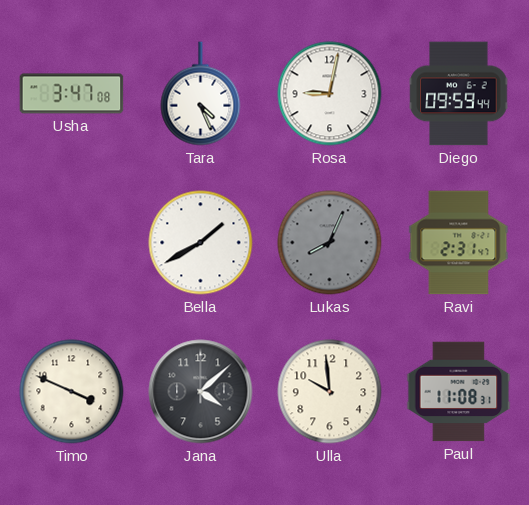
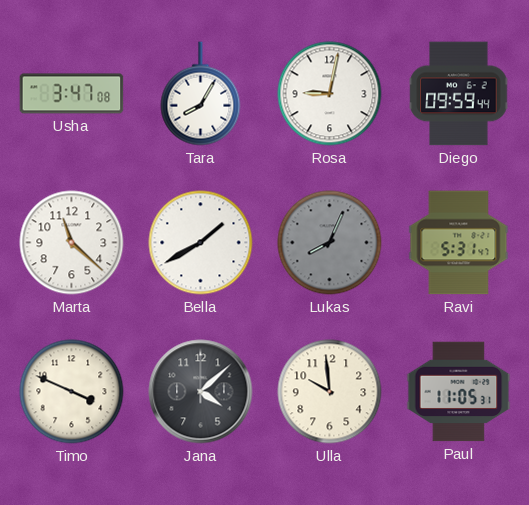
Tara: 4:26 -> 8:05 (201, 94)
Marta: none -> 11:22 (72, 243)
Ravi: 2:31 -> 5:31 (459, 243)
Paul: 11:08 -> 11:05 (459, 392)
